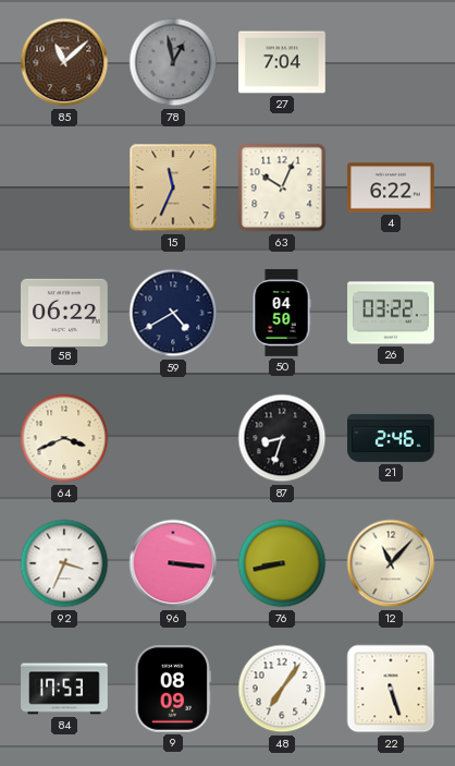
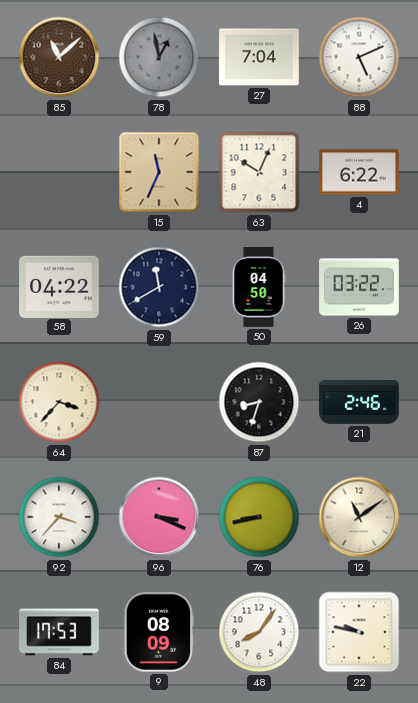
88: none -> 5:11 (359, 57)
58: 06:22 -> 04:22 (59, 286)
59: 4:40 -> 11:40 (159, 287)
64: 3:41 -> 3:37 (59, 402)
92: 3:34 -> 3:37 (59, 517)
96: 3:16 -> 3:19 (159, 517)
12: 11:07 -> 11:09 (359, 517)
48: 7:06 -> 8:06 (259, 632)
22: 5:27 -> 9:47 (359, 632)
